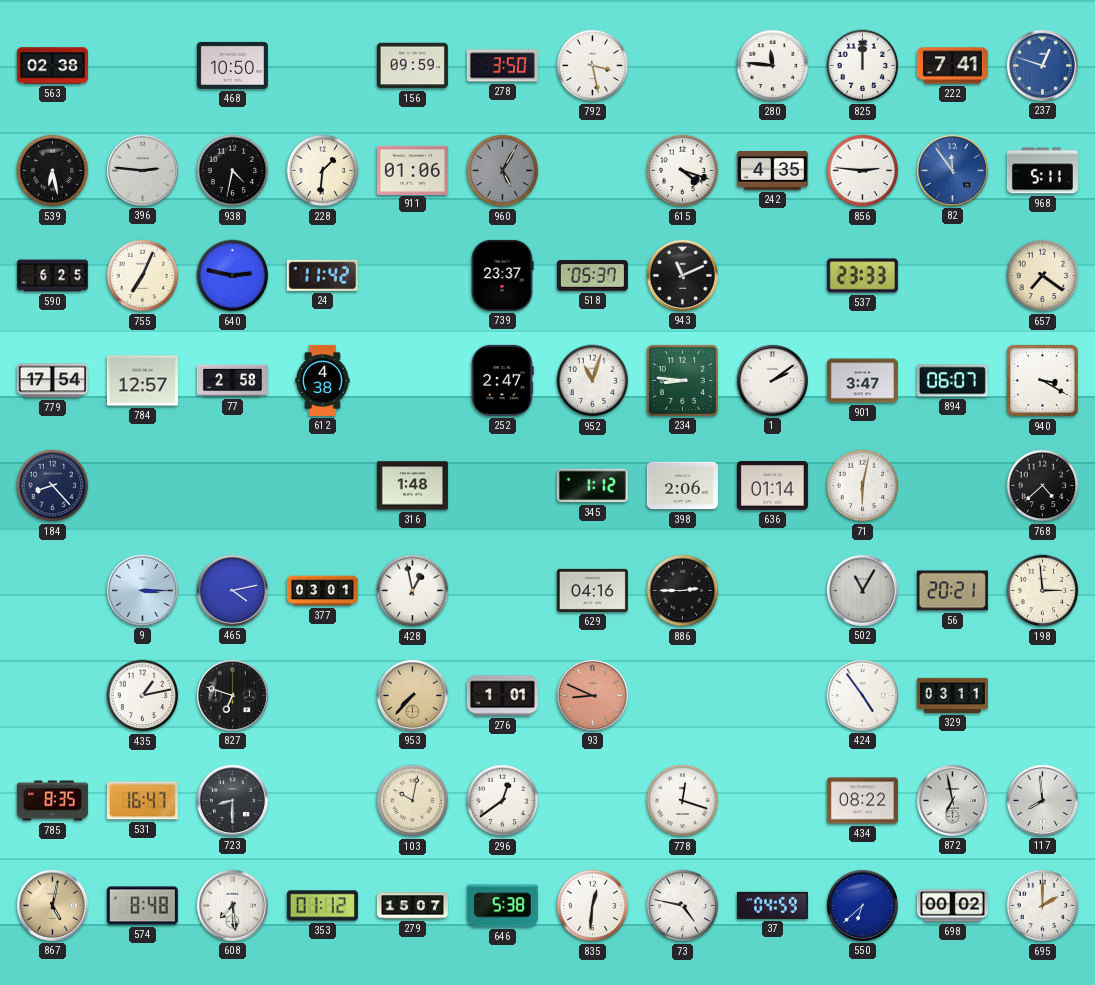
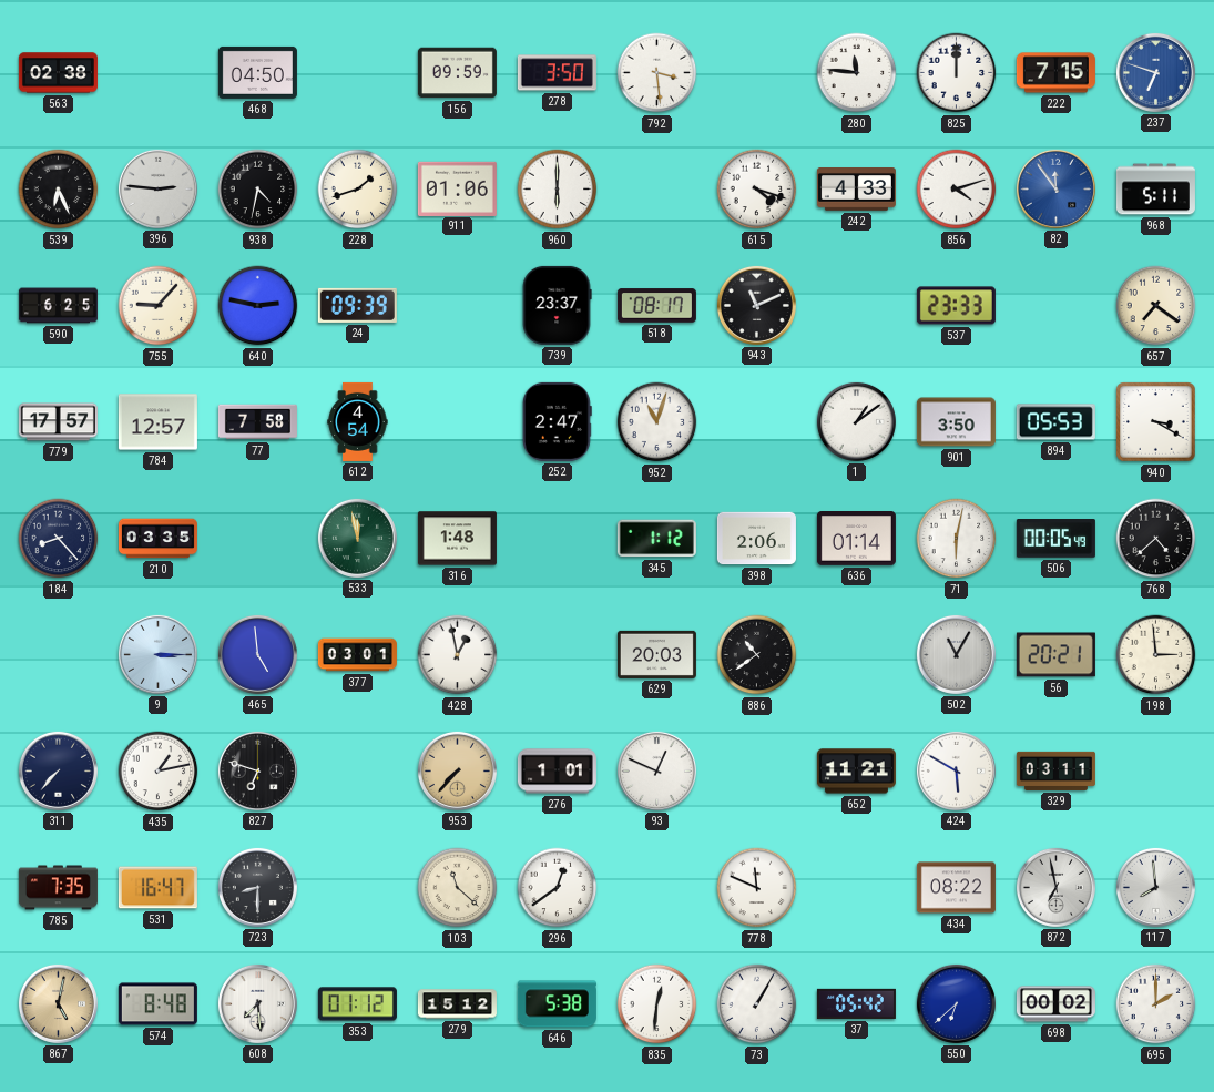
468: 10:50 -> 04:50 (257, 72)
792: 3:28 -> 3:29 (657, 73)
222: 7:41 -> 7:15 (1055, 73)
237: 12:48 -> 6:48 (1155, 72)
539: 6:28 -> 6:26 (59, 190)
228: 1:31 -> 1:42 (358, 190)
960: 5:05 -> 6:00 (558, 190)
960 dial: grey -> white (558, 190)
242: 4:35 -> 4:33 (856, 190)
856: 2:46 -> 4:12 (957, 190)
755: 7:04 -> 9:07 (159, 306)
24: 11:42 -> 09:39 (357, 305)
518: 05:37 -> 08:17 (656, 306)
779: 17:54 -> 17:57 (58, 422)
77: 2:58 -> 7:58 (257, 422)
612: 4:38 -> 4:54 (358, 421)
234: 8:46 -> none (682, 380)
1: 2:09 -> 1:09 (856, 421)
901: 3:47 -> 3:50 (956, 422)
894: 06:07 -> 05:53 (1055, 422)
210: none -> 03:35 (157, 539)
533: none -> 11:58 (357, 538)
506: none -> 00:05 (1055, 539)
465: 4:13 -> 4:59 (257, 654)
629: 04:16 -> 20:03 (656, 654)
886: 2:45 -> 10:39 (757, 655)
311: none -> 7:37 (58, 770)
93: 8:49 -> 12:49 (656, 770)
93 dial: salmon -> white (656, 770)
652: none -> 11:21 (856, 772)
424: 4:54 -> 5:50 (956, 770)
785: 8:35 -> 7:35 (58, 888)
103: 10:02 -> 11:22 (458, 888)
778: 12:18 -> 11:49 (757, 888)
279: 15:07 -> 15:12 (457, 1004)
73: 4:47 -> 1:05 (757, 1004)
37: 04:59 -> 05:42 (856, 1003)
